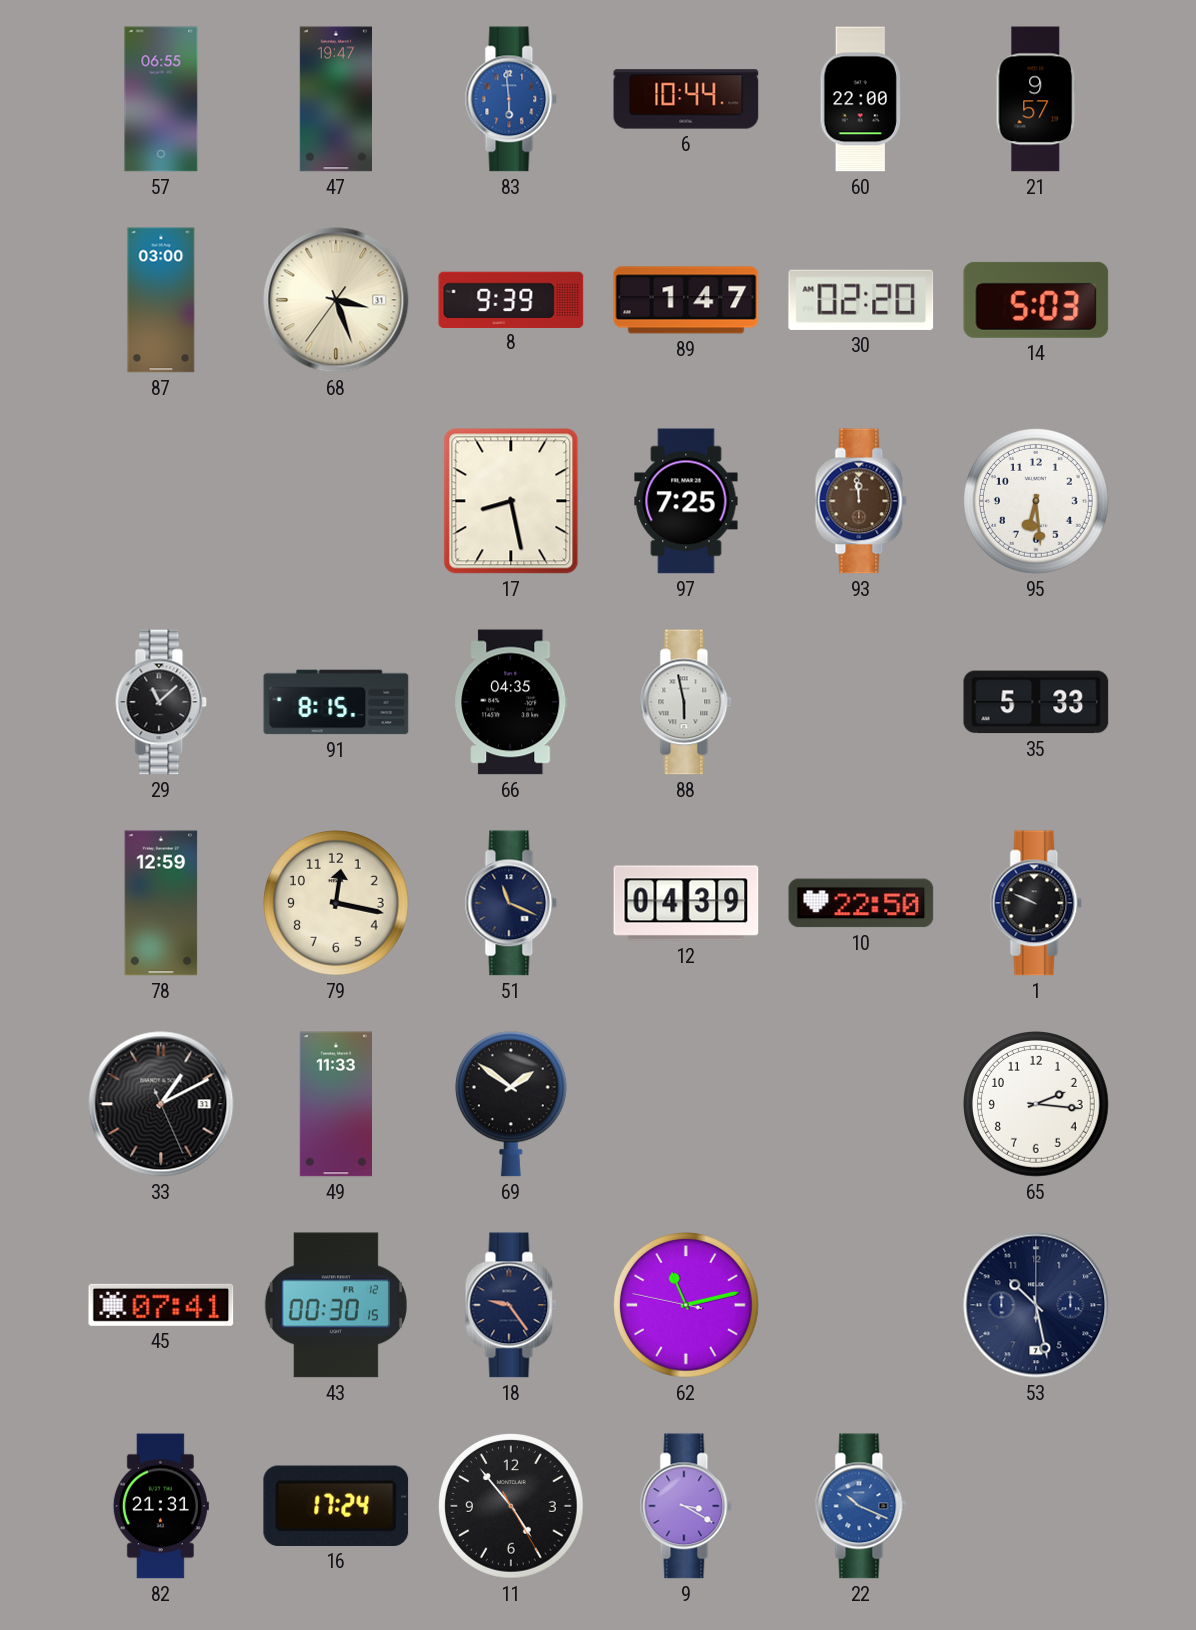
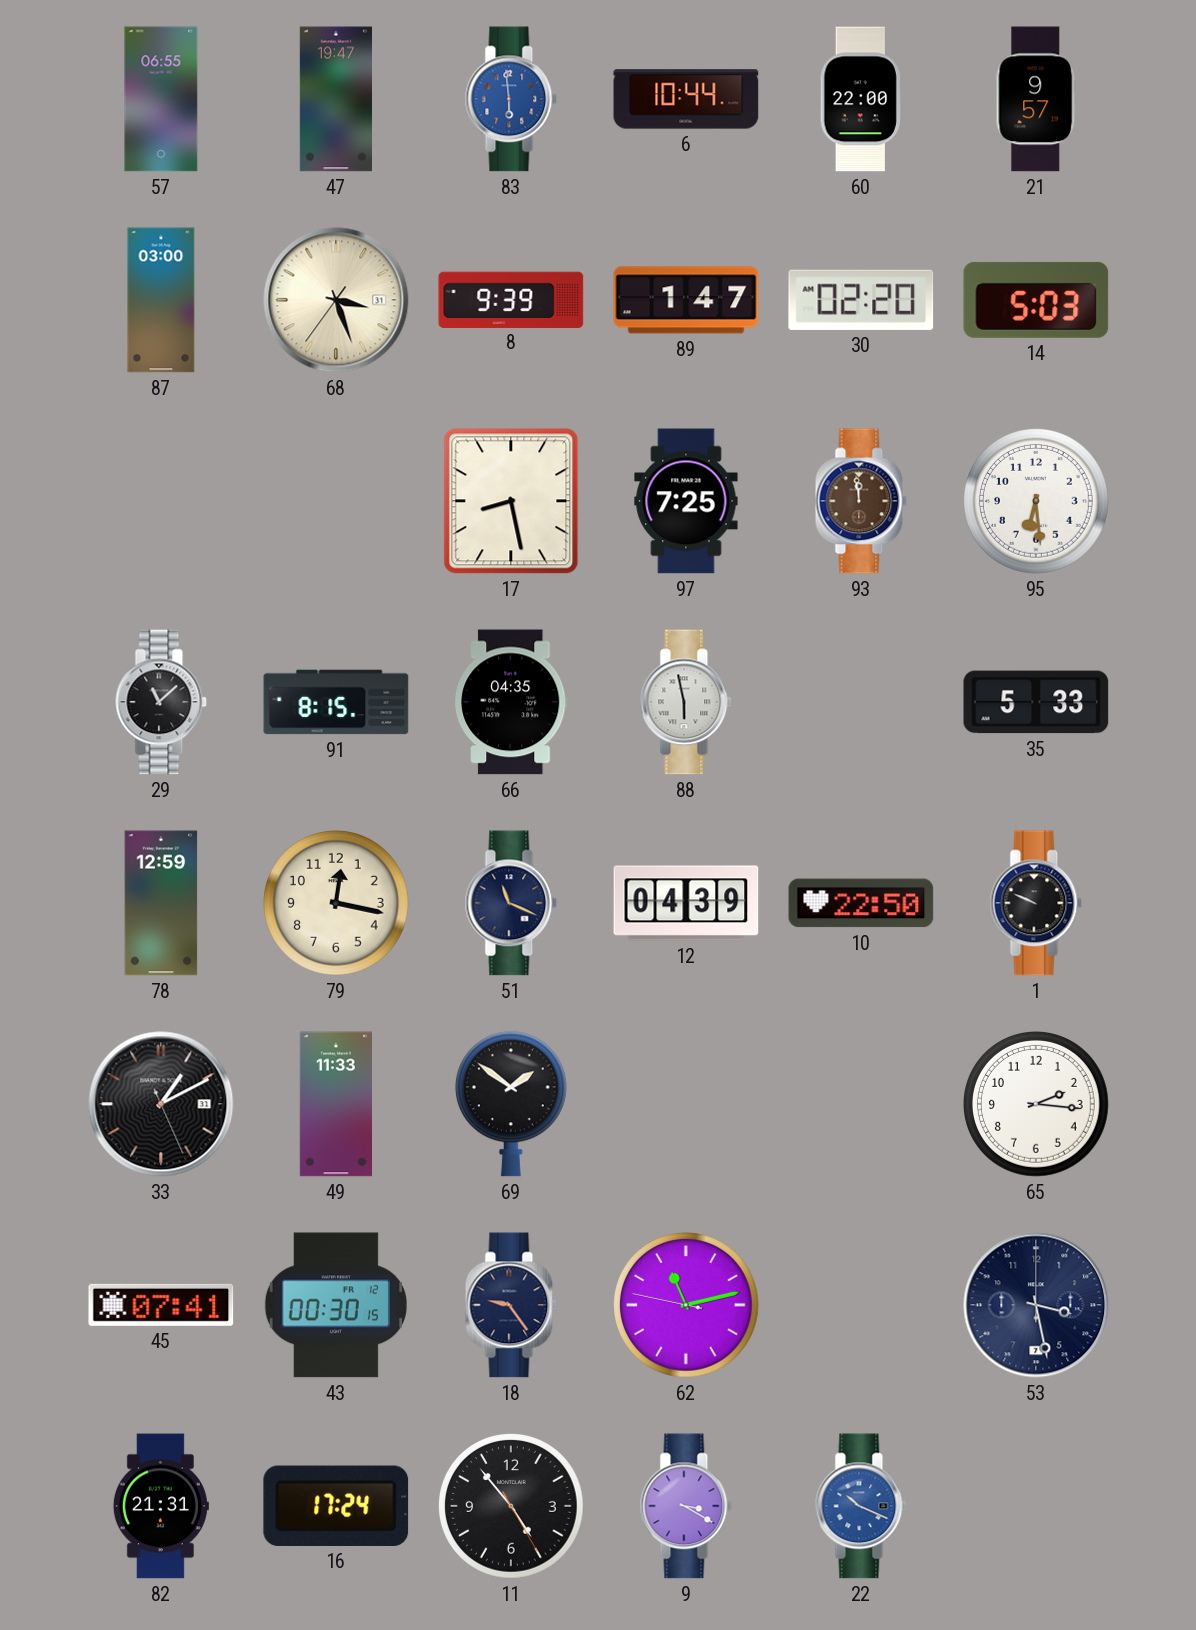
53: 10:28 -> 3:28 (1036, 1305)
